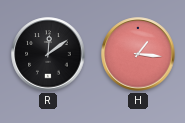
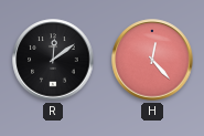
H: 1:16 -> 12:23 (152, 60)
